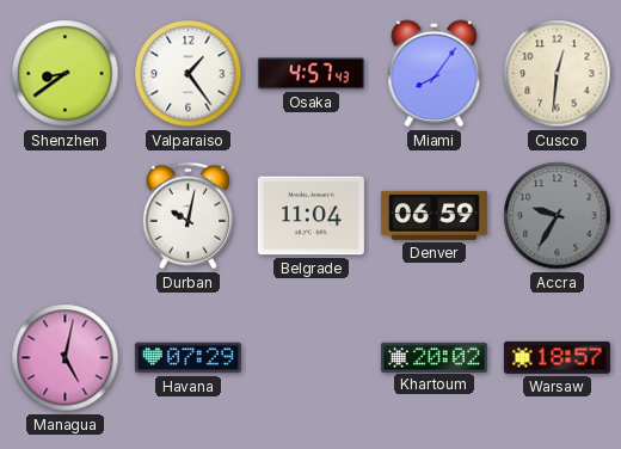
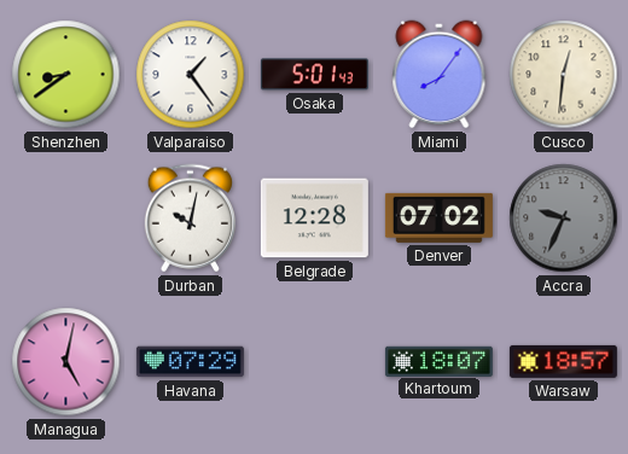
Osaka: 4:57 -> 5:01 (314, 75)
Belgrade: 11:04 -> 12:28 (314, 219)
Denver: 06:59 -> 07:02 (438, 217)
Accra: 9:35 -> 9:34 (564, 219)
Khartoum: 20:02 -> 18:07 (438, 361)
